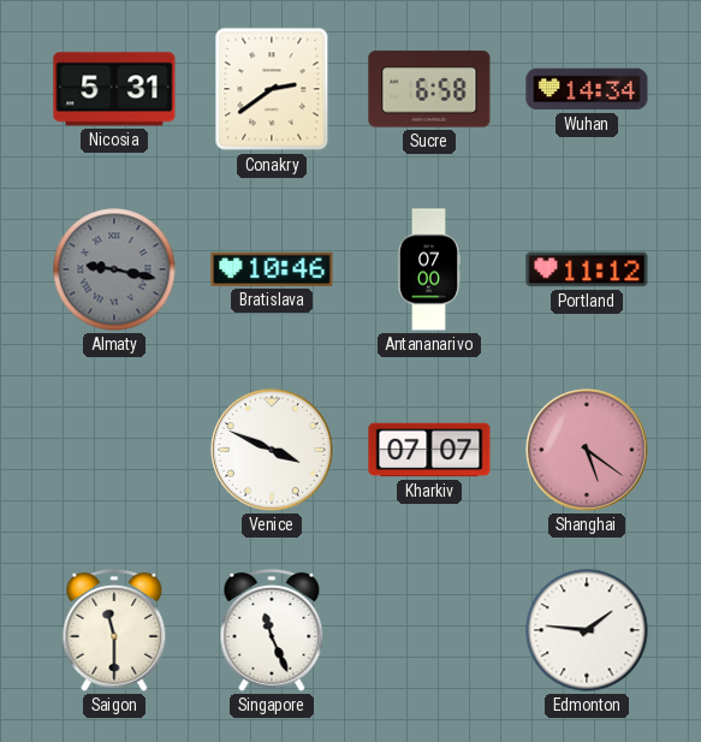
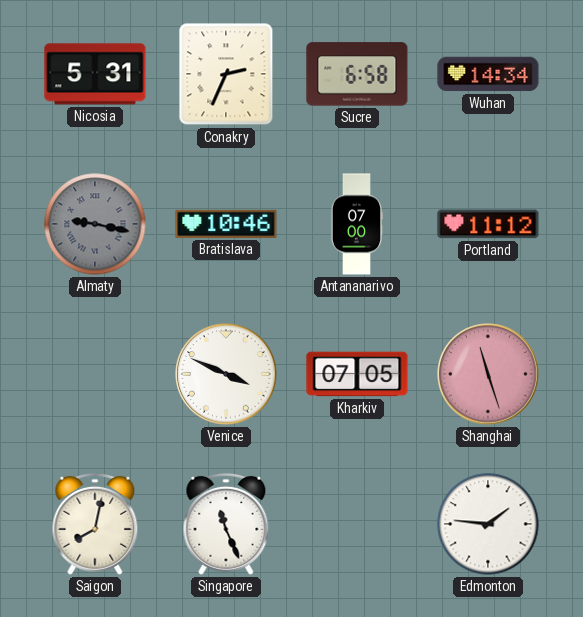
Conakry: 2:39 -> 2:34 (226, 74)
Kharkiv: 07:07 -> 07:05 (357, 374)
Shanghai: 5:21 -> 11:27 (488, 374)
Saigon: 11:30 -> 8:02 (95, 524)
